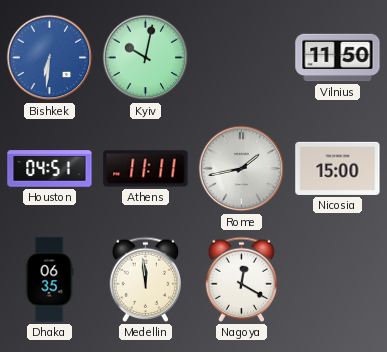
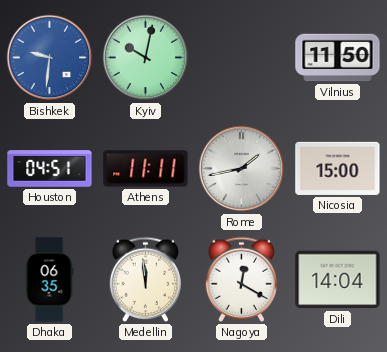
Bishkek: 6:31 -> 9:31 (50, 58)
Dili: none -> 14:04 (338, 280)
